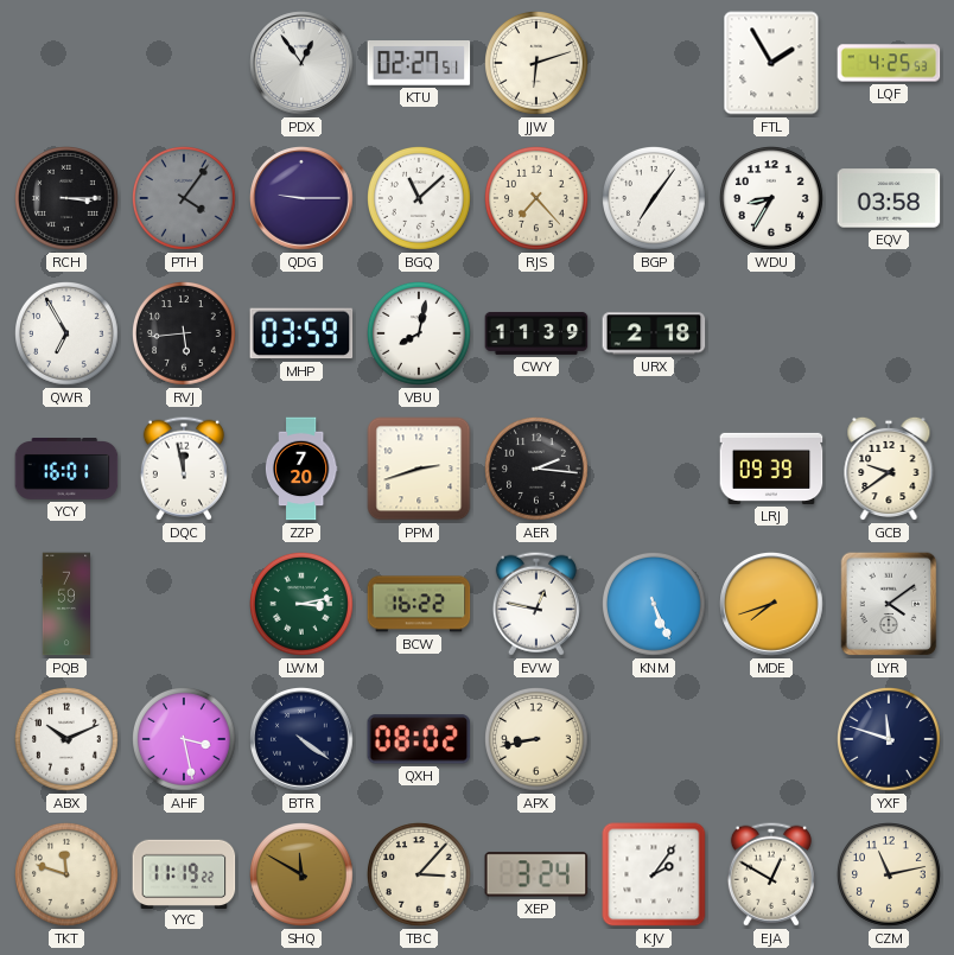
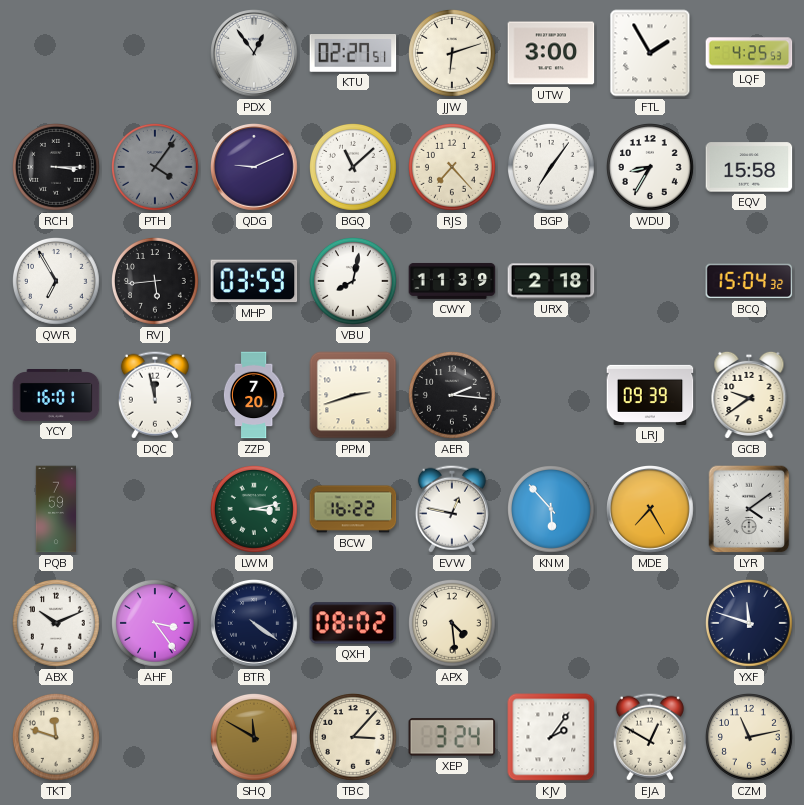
UTW: none -> 3:00 (551, 53)
QDG: 9:15 -> 9:11 (255, 168)
EQV: 03:58 -> 15:58 (749, 167)
BCQ: none -> 15:04 (749, 281)
KNM: 5:26 -> 5:53 (552, 510)
MDE: 7:42 -> 7:25 (651, 510)
AHF: 3:28 -> 3:24 (156, 624)
APX: 8:43 -> 4:29 (453, 624)
YYC: 11:19 -> none (184, 873)
